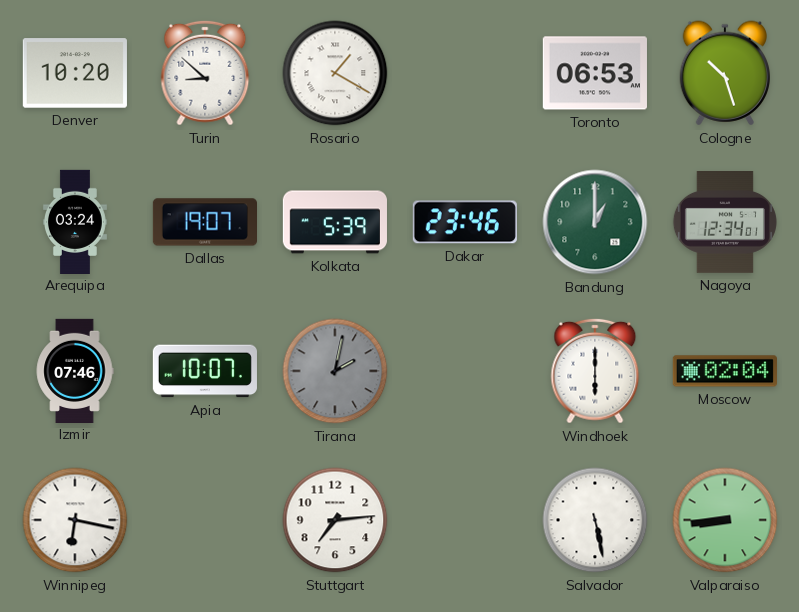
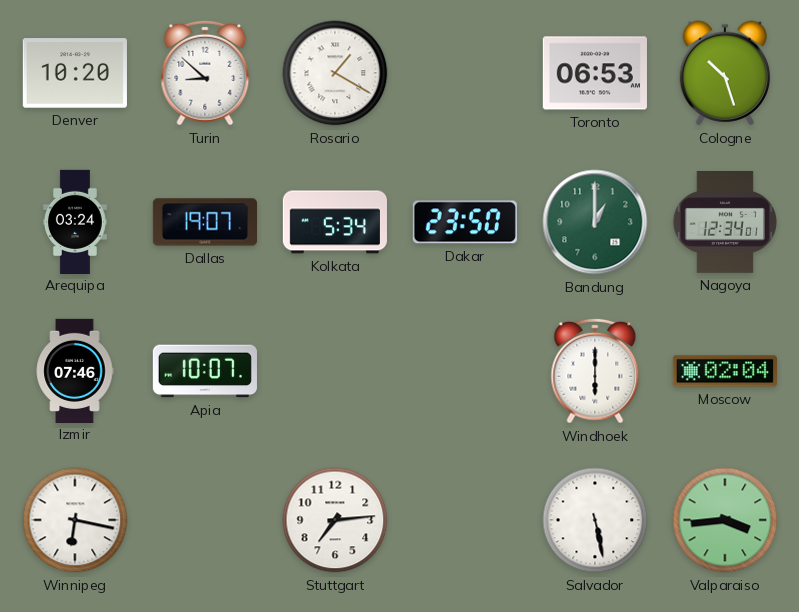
Kolkata: 5:39 -> 5:34 (335, 222)
Dakar: 23:46 -> 23:50 (465, 222)
Tirana: 2:02 -> none (335, 371)
Valparaiso: 8:44 -> 3:44 (725, 520)
